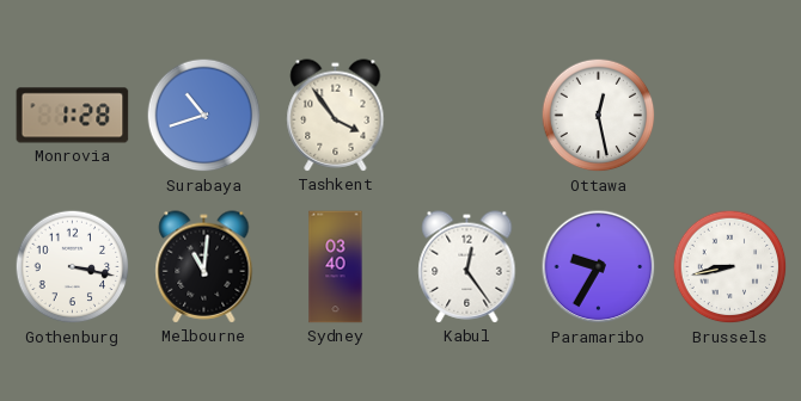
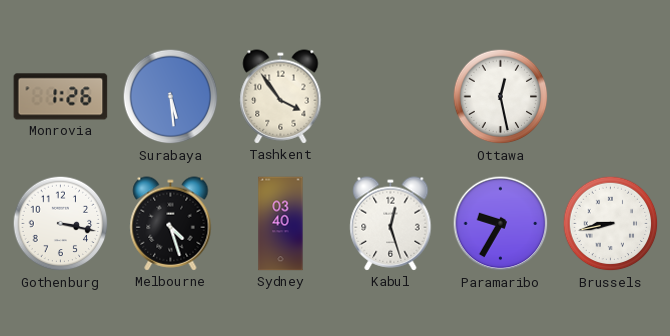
Monrovia: 1:28 -> 1:26 (61, 97)
Surabaya: 10:42 -> 5:29 (171, 97)
Melbourne: 11:01 -> 4:27 (171, 224)
Kabul: 12:24 -> 12:27 (391, 224)
